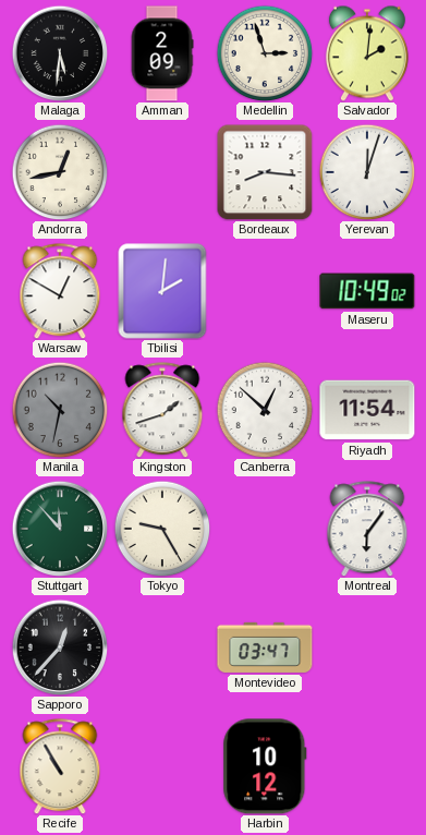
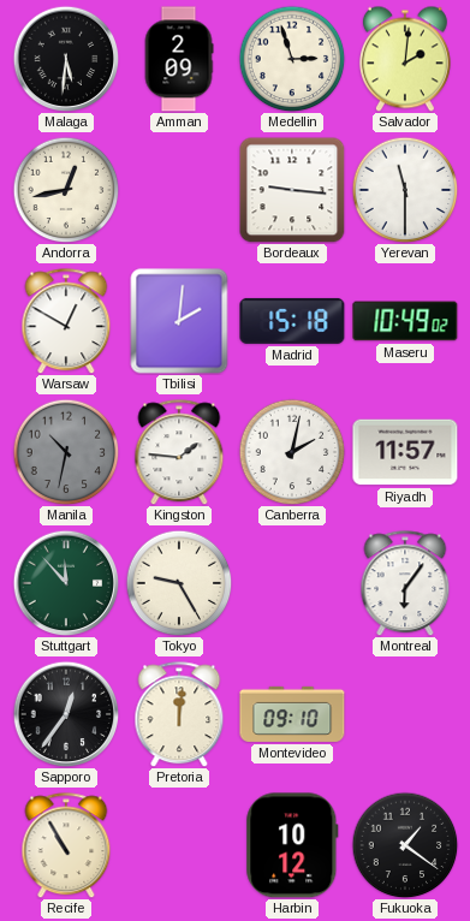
Bordeaux: 8:16 -> 9:16 (292, 190)
Yerevan: 12:03 -> 11:30 (405, 190)
Madrid: none -> 15:18 (292, 321)
Kingston: 1:42 -> 1:46 (179, 452)
Canberra: 12:52 -> 2:02 (292, 452)
Riyadh: 11:54 -> 11:57 (405, 452)
Sapporo: 12:37 -> 12:36 (66, 714)
Pretoria: none -> 12:01 (179, 714)
Montevideo: 03:47 -> 09:10 (292, 714)
Fukuoka: none -> 1:21 (405, 845)
